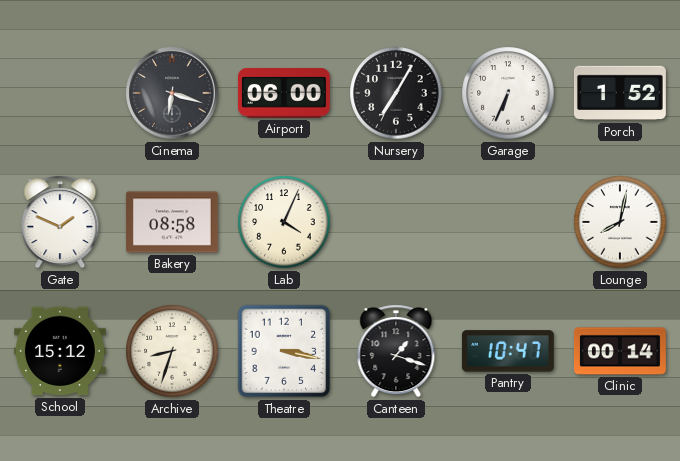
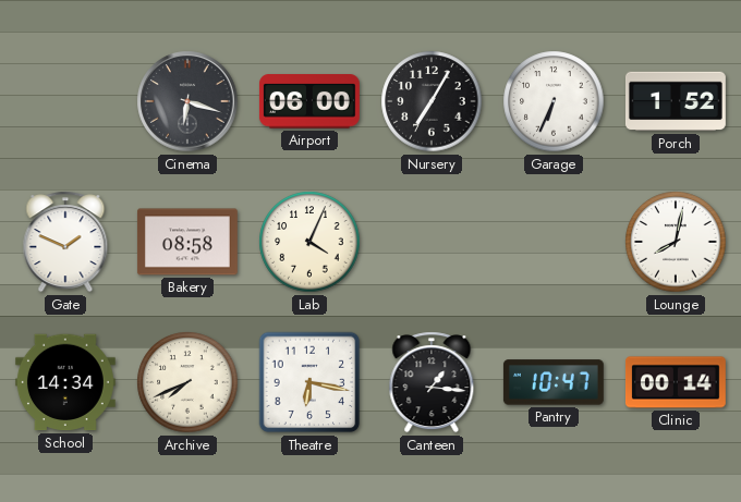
School: 15:12 -> 14:34 (65, 382)
Archive: 8:33 -> 7:41 (187, 382)
Theatre: 3:17 -> 6:17 (309, 382)
Canteen: 1:18 -> 1:16 (432, 382)
